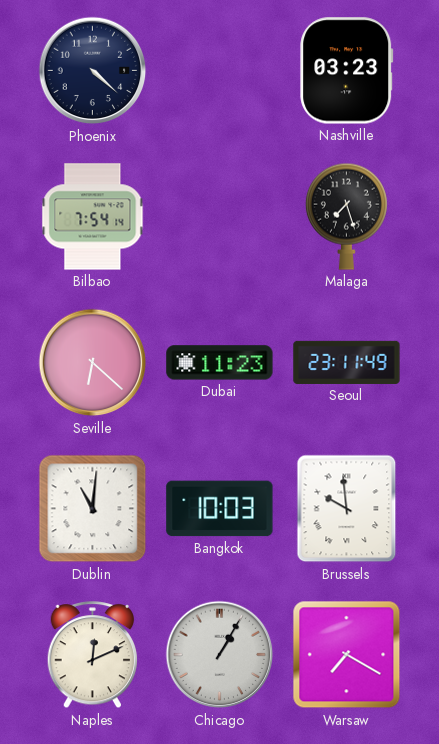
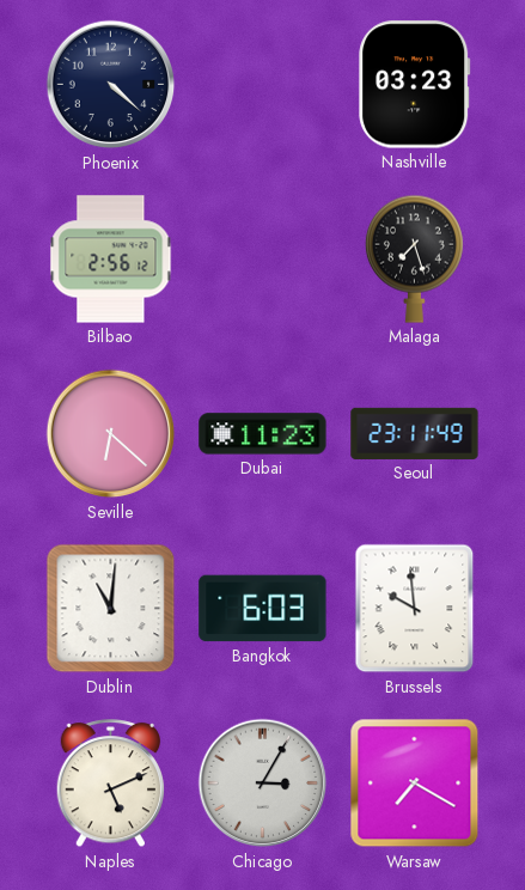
Bilbao: 7:54 -> 2:56 (111, 260)
Bangkok: 10:03 -> 6:03 (263, 609)
Naples: 12:11 -> 5:11 (111, 784)
Chicago: 1:05 -> 3:05 (263, 784)
